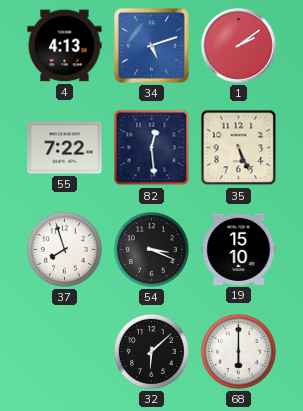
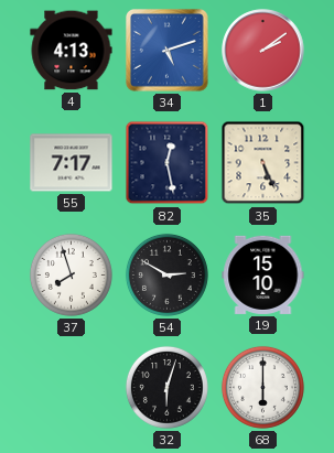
55: 7:22 -> 7:17 (72, 163)
82: 12:29 -> 12:28 (168, 163)
54: 3:19 -> 2:50 (166, 274)
32: 6:08 -> 6:03 (166, 387)
